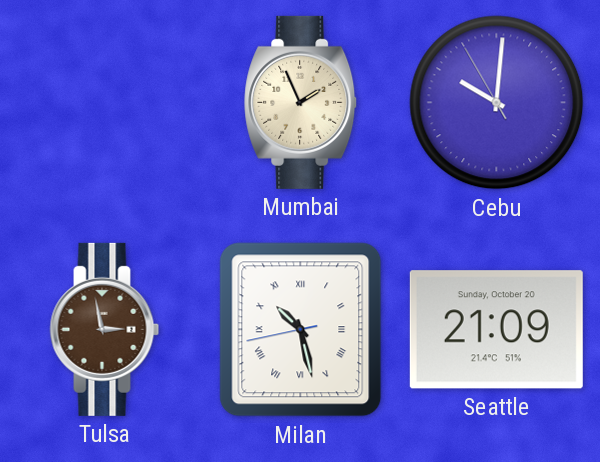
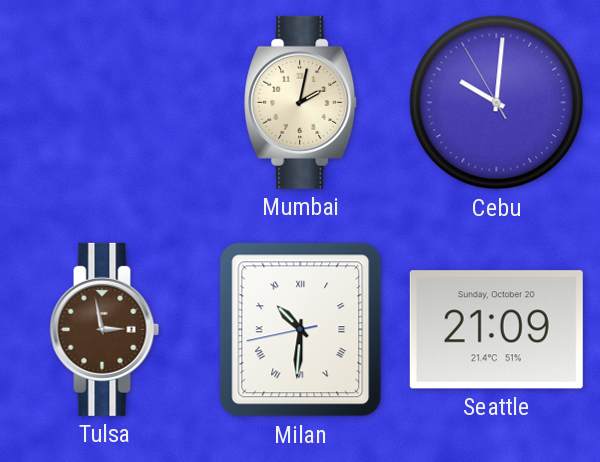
Mumbai: 1:56 -> 2:02 (301, 102)
Milan: 10:27 -> 10:30 (301, 330)
